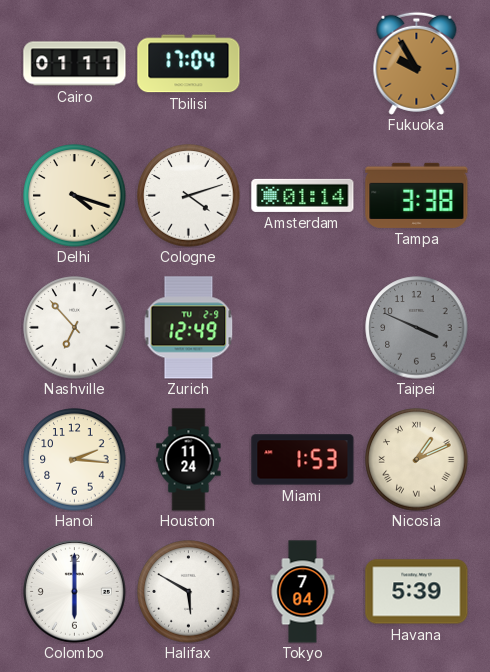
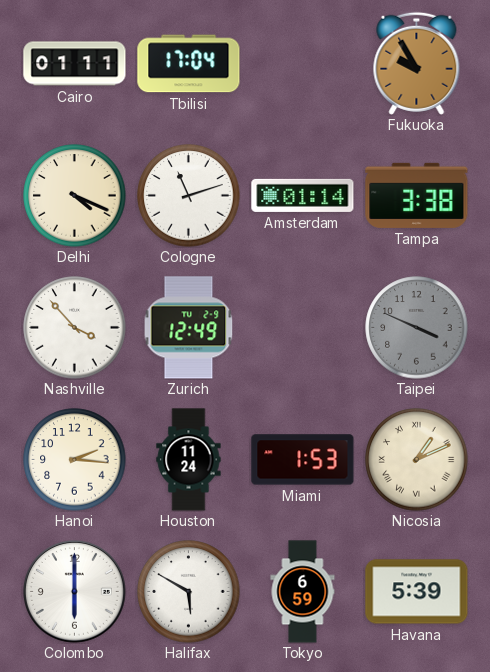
Delhi: 4:18 -> 4:19 (75, 196)
Cologne: 4:12 -> 11:12 (189, 196)
Nashville: 6:53 -> 3:53 (75, 328)
Tokyo: 7:04 -> 6:59 (303, 592)
